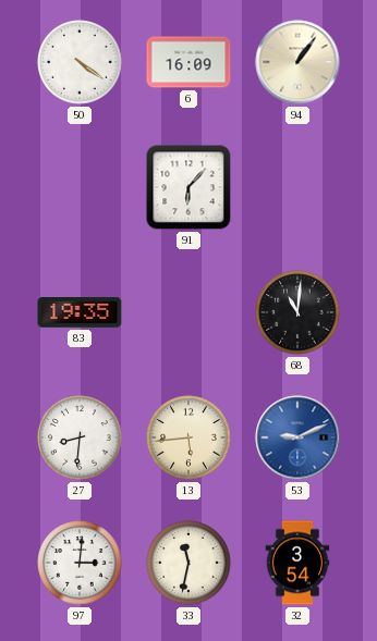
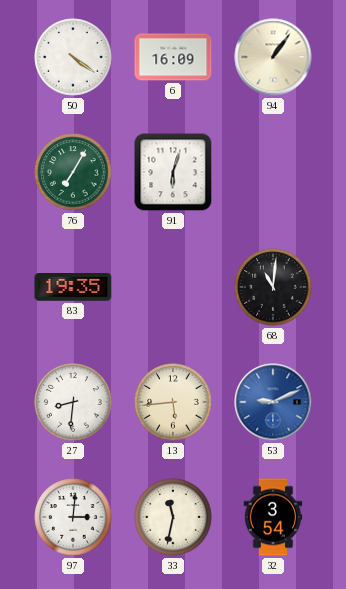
76: none -> 7:05 (73, 172)
91: 6:07 -> 6:03 (173, 172)
